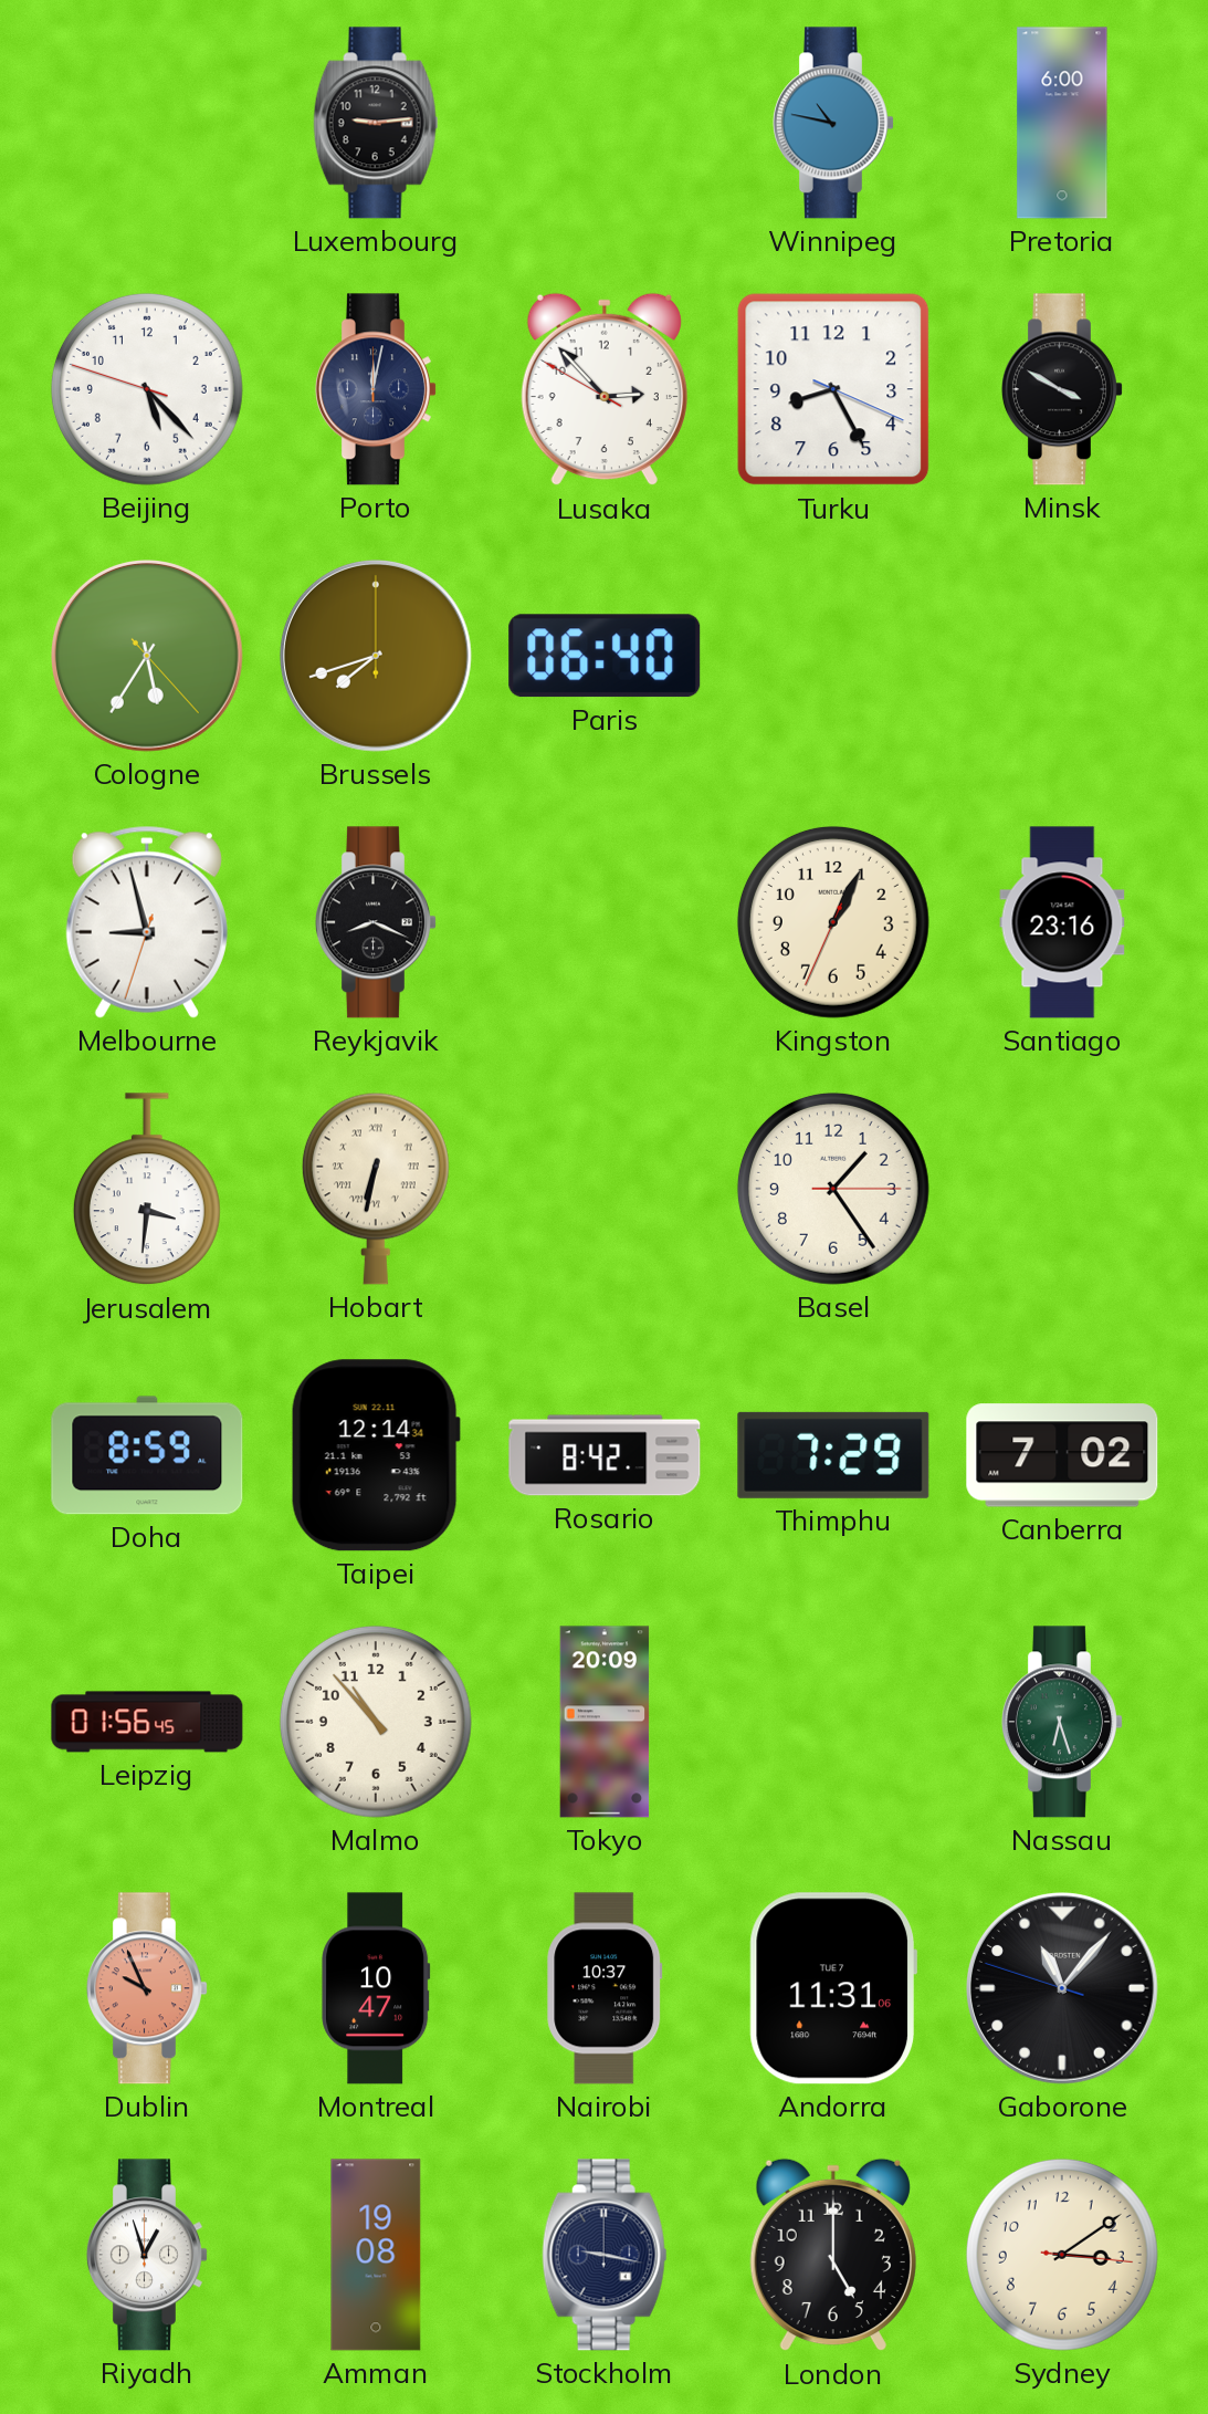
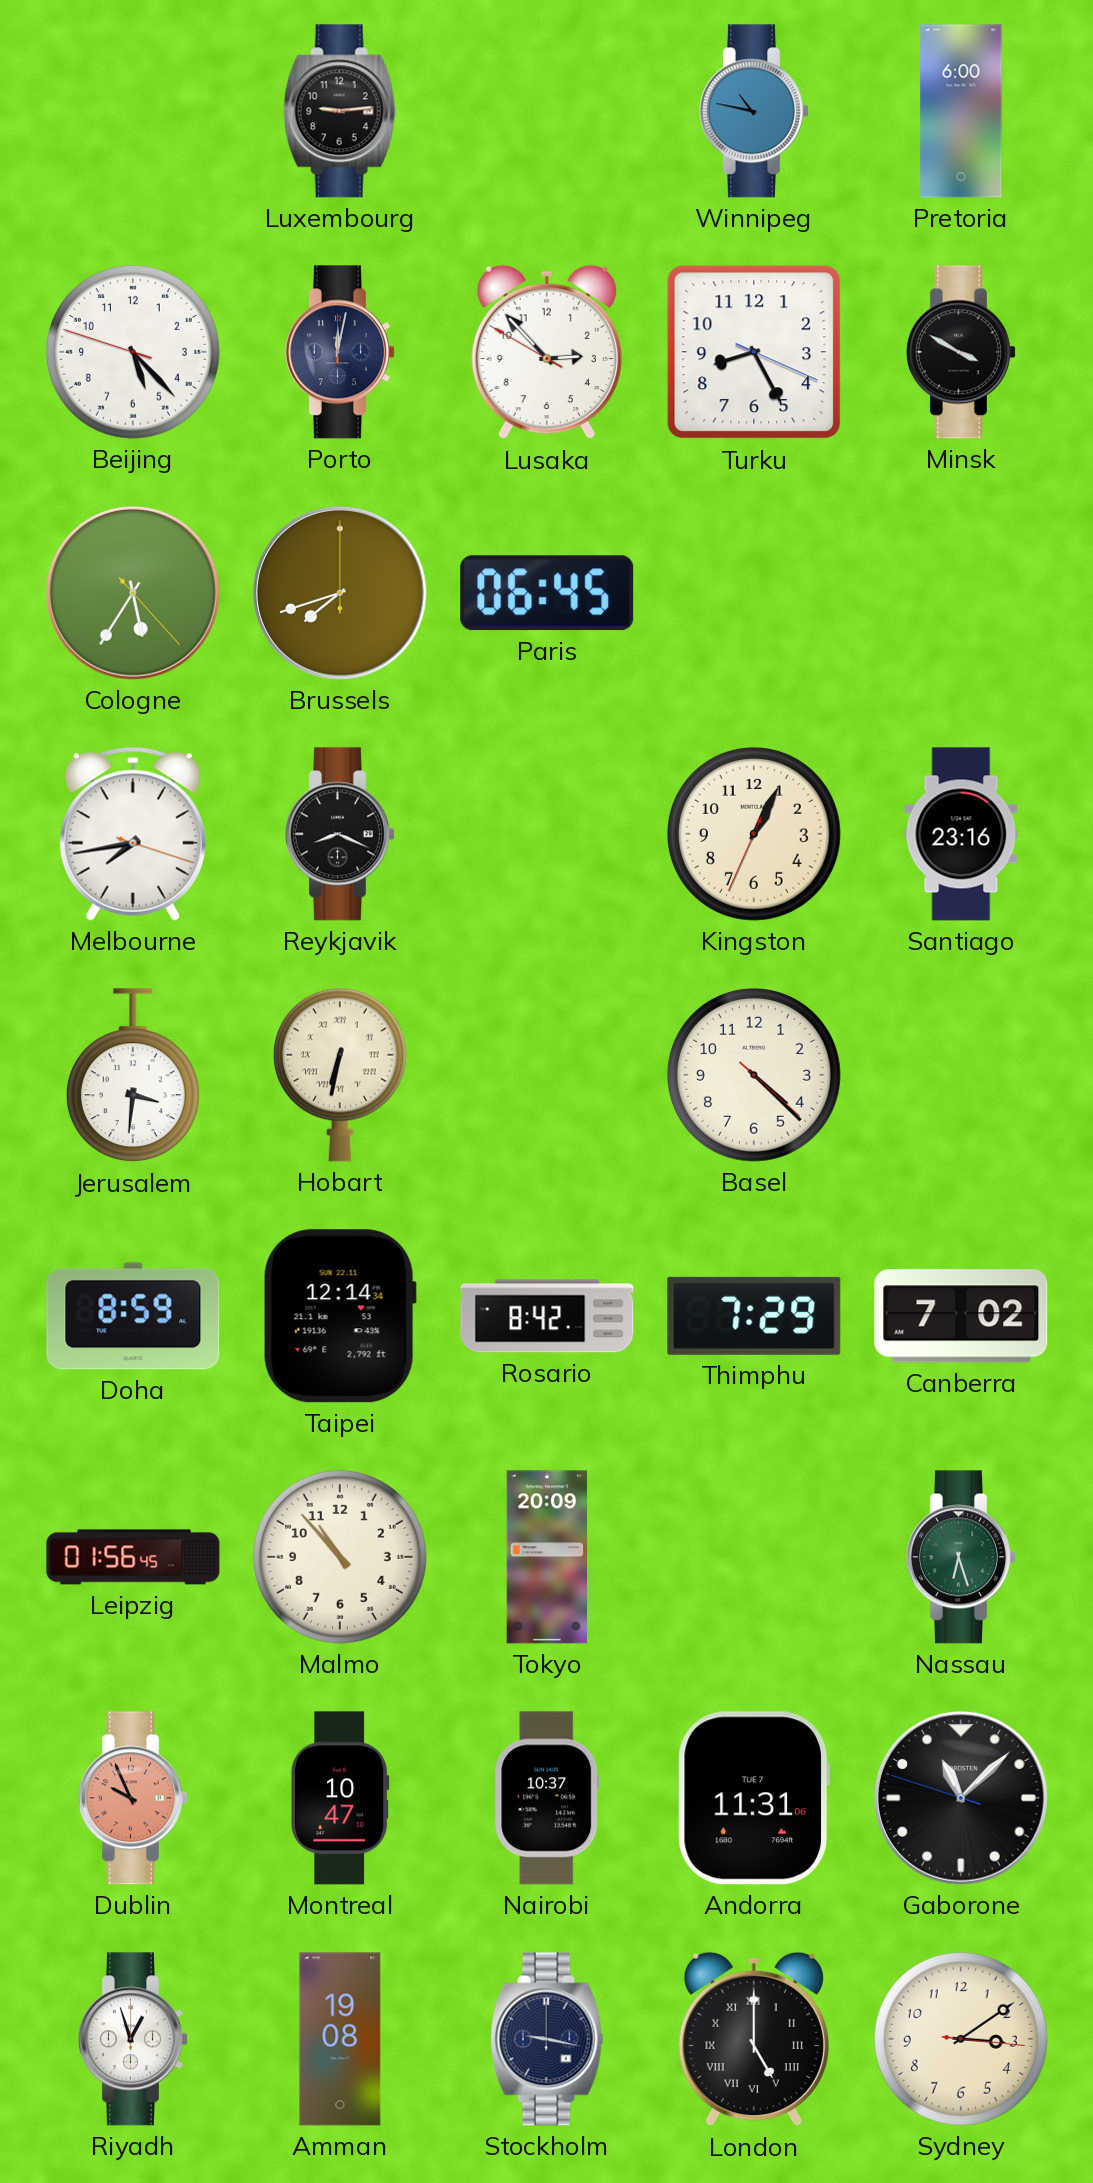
Paris: 06:40 -> 06:45 (547, 593)
Melbourne: 8:57 -> 7:43 (133, 834)
Basel: 1:24 -> 4:22 (754, 1075)
Gaborone: 11:06 -> 11:07 (962, 1799)
London numerals: Arabic -> Roman (754, 2039)
